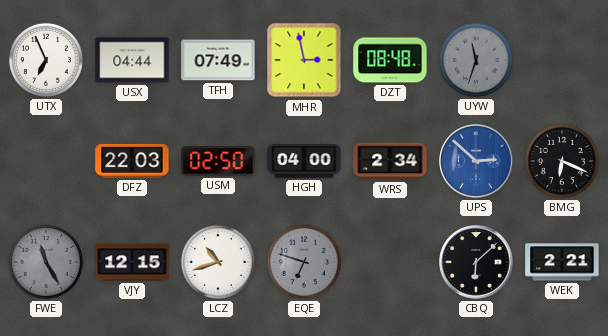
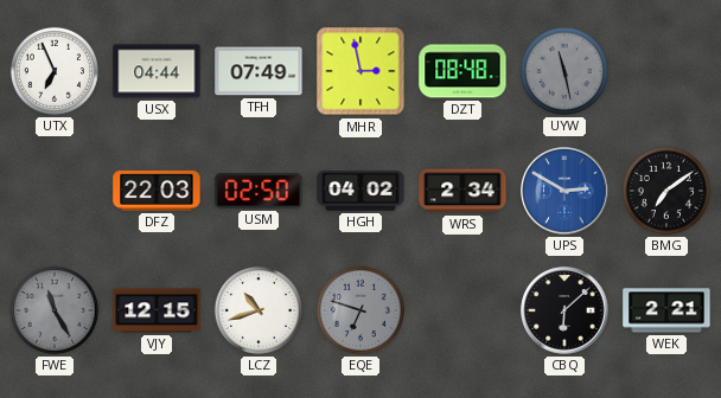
UYW: 11:33 -> 11:28 (564, 71)
HGH: 04:00 -> 04:02 (360, 191)
UPS: 2:52 -> 2:50 (564, 191)
BMG: 6:19 -> 7:09 (666, 191)
